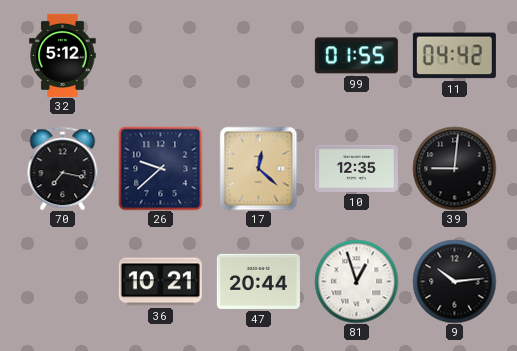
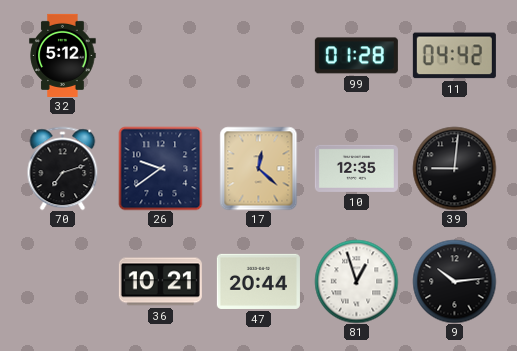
99: 01:55 -> 01:28 (356, 56)
70: 7:17 -> 7:12 (63, 168)
26: 9:38 -> 9:39 (160, 168)
